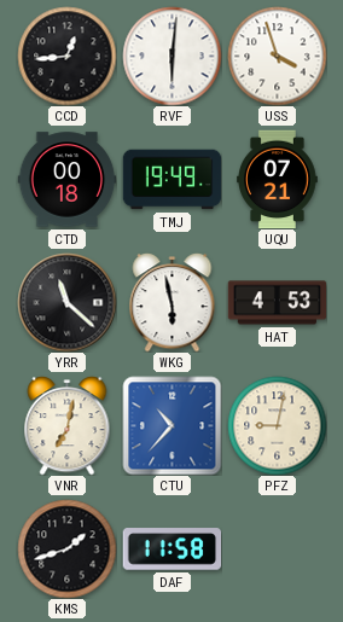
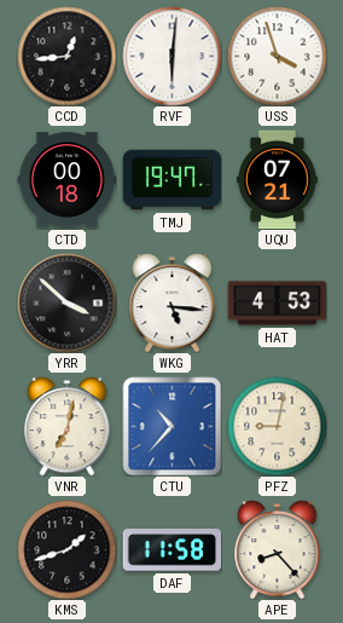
TMJ: 19:49 -> 19:47 (171, 180)
YRR: 11:22 -> 3:52 (66, 302)
WKG: 5:58 -> 5:16 (173, 304)
APE: none -> 8:23 (278, 550)
